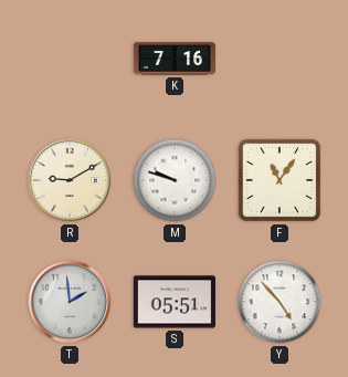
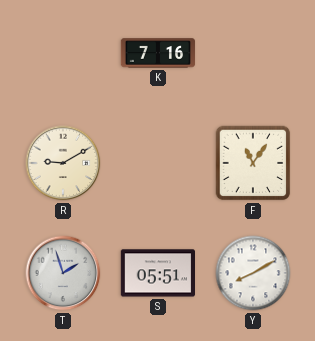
M: 9:48 -> none (175, 180)
T: 1:59 -> 1:57 (63, 273)
Y: 4:53 -> 8:10 (253, 273)
